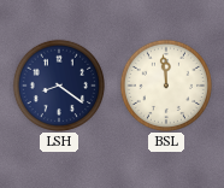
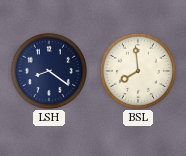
BSL: 11:59 -> 7:59 (137, 70)
